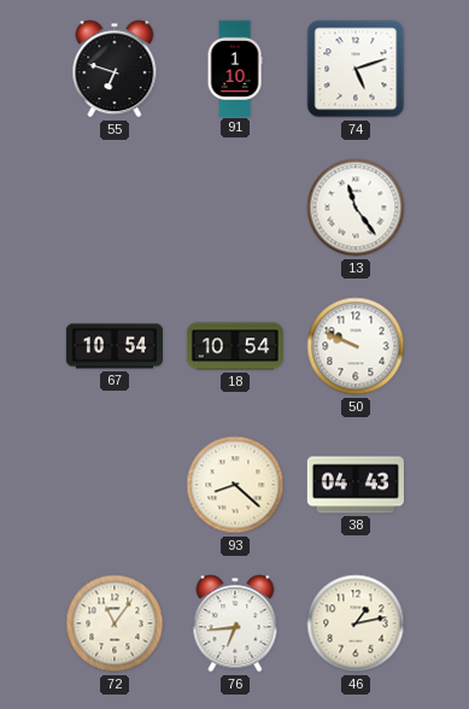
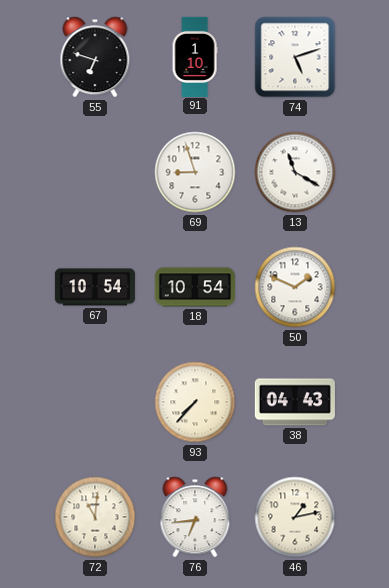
69: none -> 8:57 (195, 172)
13: 11:24 -> 11:20 (295, 172)
50: 9:49 -> 1:49 (295, 287)
93: 8:22 -> 7:37 (195, 402)
72: 11:06 -> 11:01 (95, 517)
